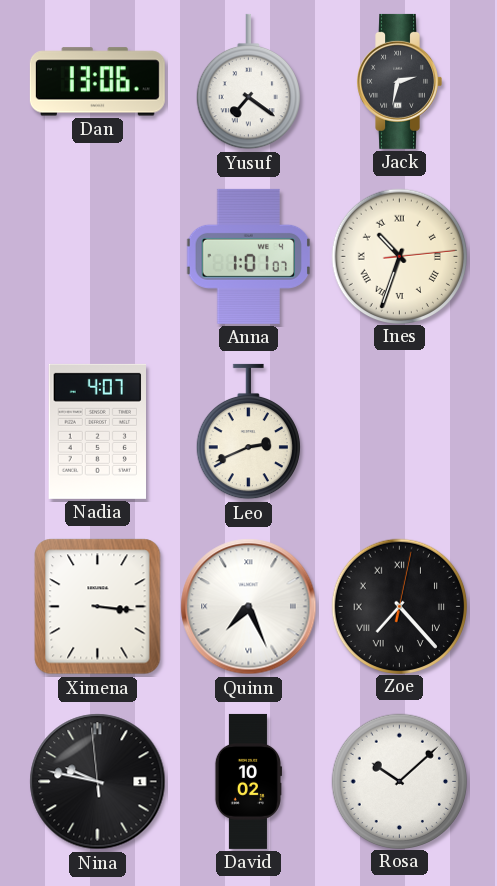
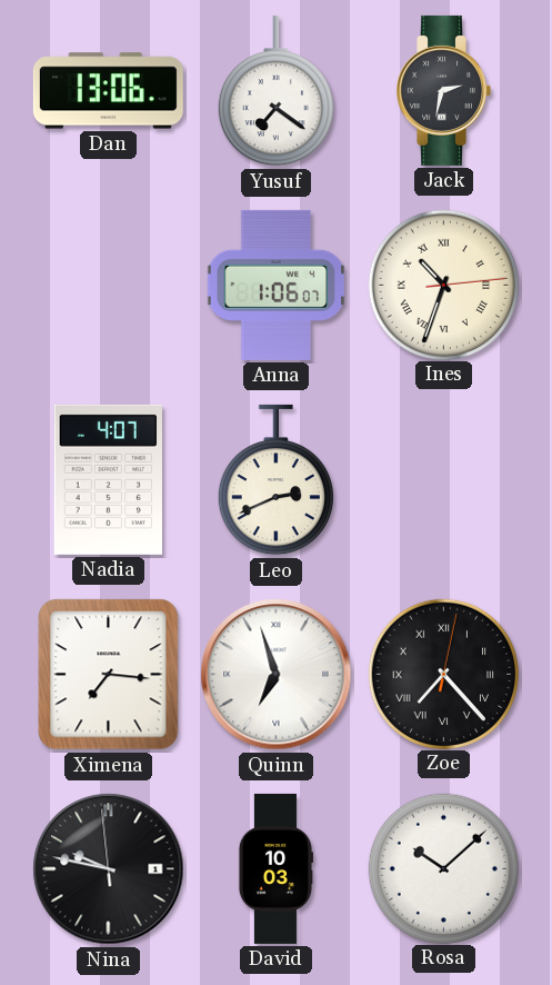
Anna: 1:01 -> 1:06 (277, 285)
Ximena: 3:16 -> 7:16 (109, 675)
Quinn: 7:26 -> 6:57 (277, 675)
David: 10:02 -> 10:03 (274, 868)
